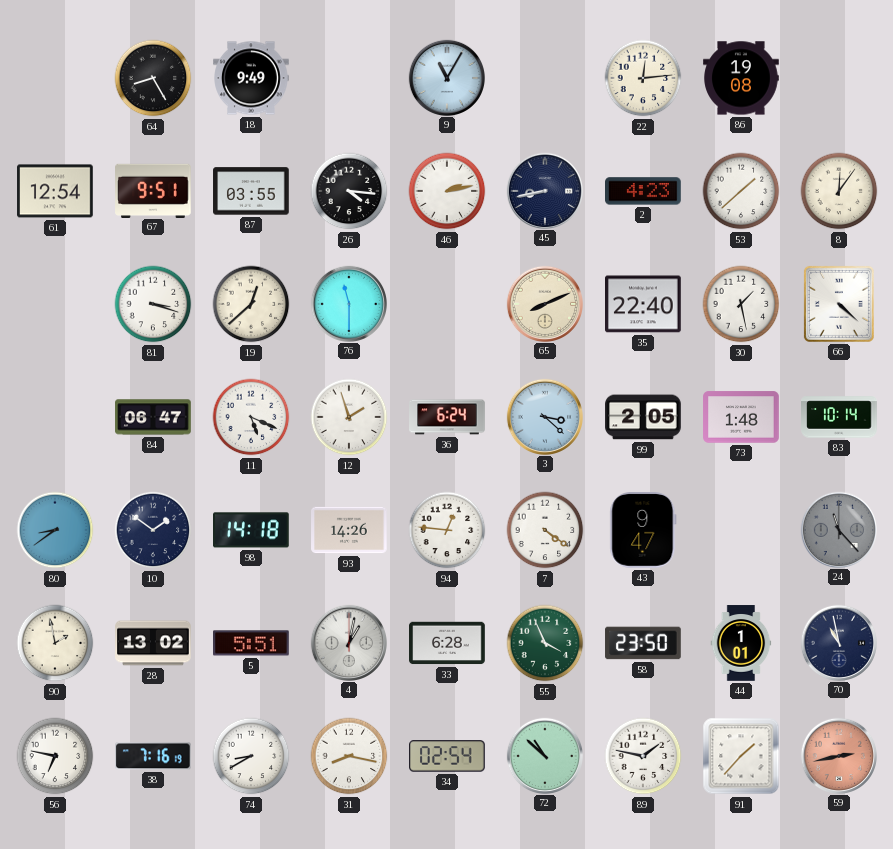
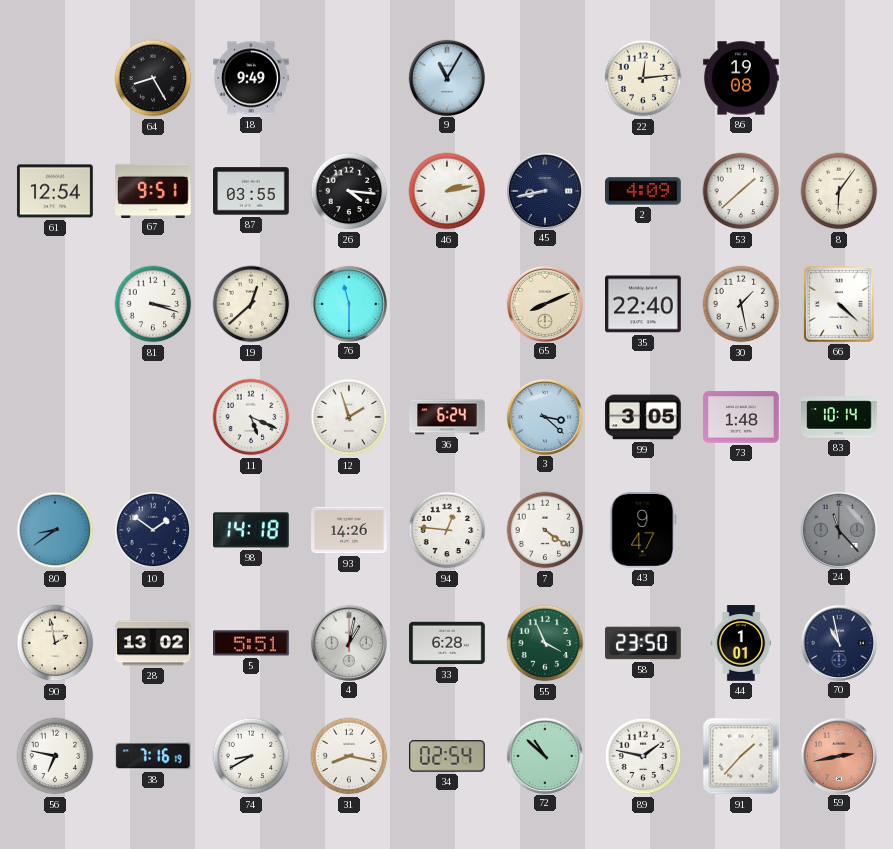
2: 4:23 -> 4:09 (644, 191)
8: 12:06 -> 6:06 (839, 191)
84: 06:47 -> none (153, 417)
99: 2:05 -> 3:05 (643, 417)
